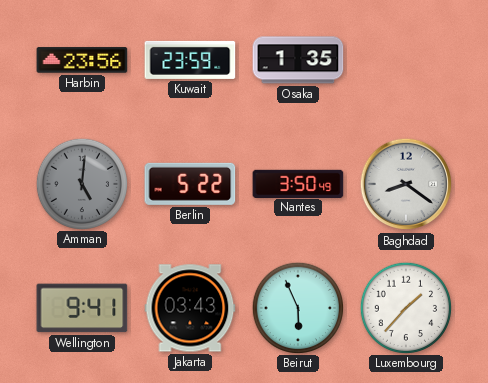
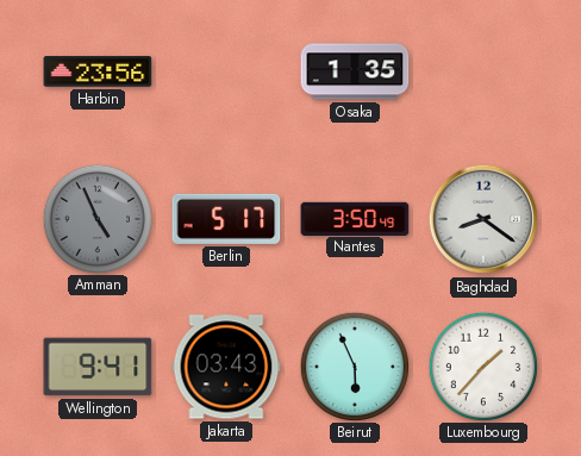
Kuwait: 23:59 -> none (190, 60)
Amman: 5:01 -> 4:56 (96, 218)
Berlin: 5:22 -> 5:17 (226, 219)
